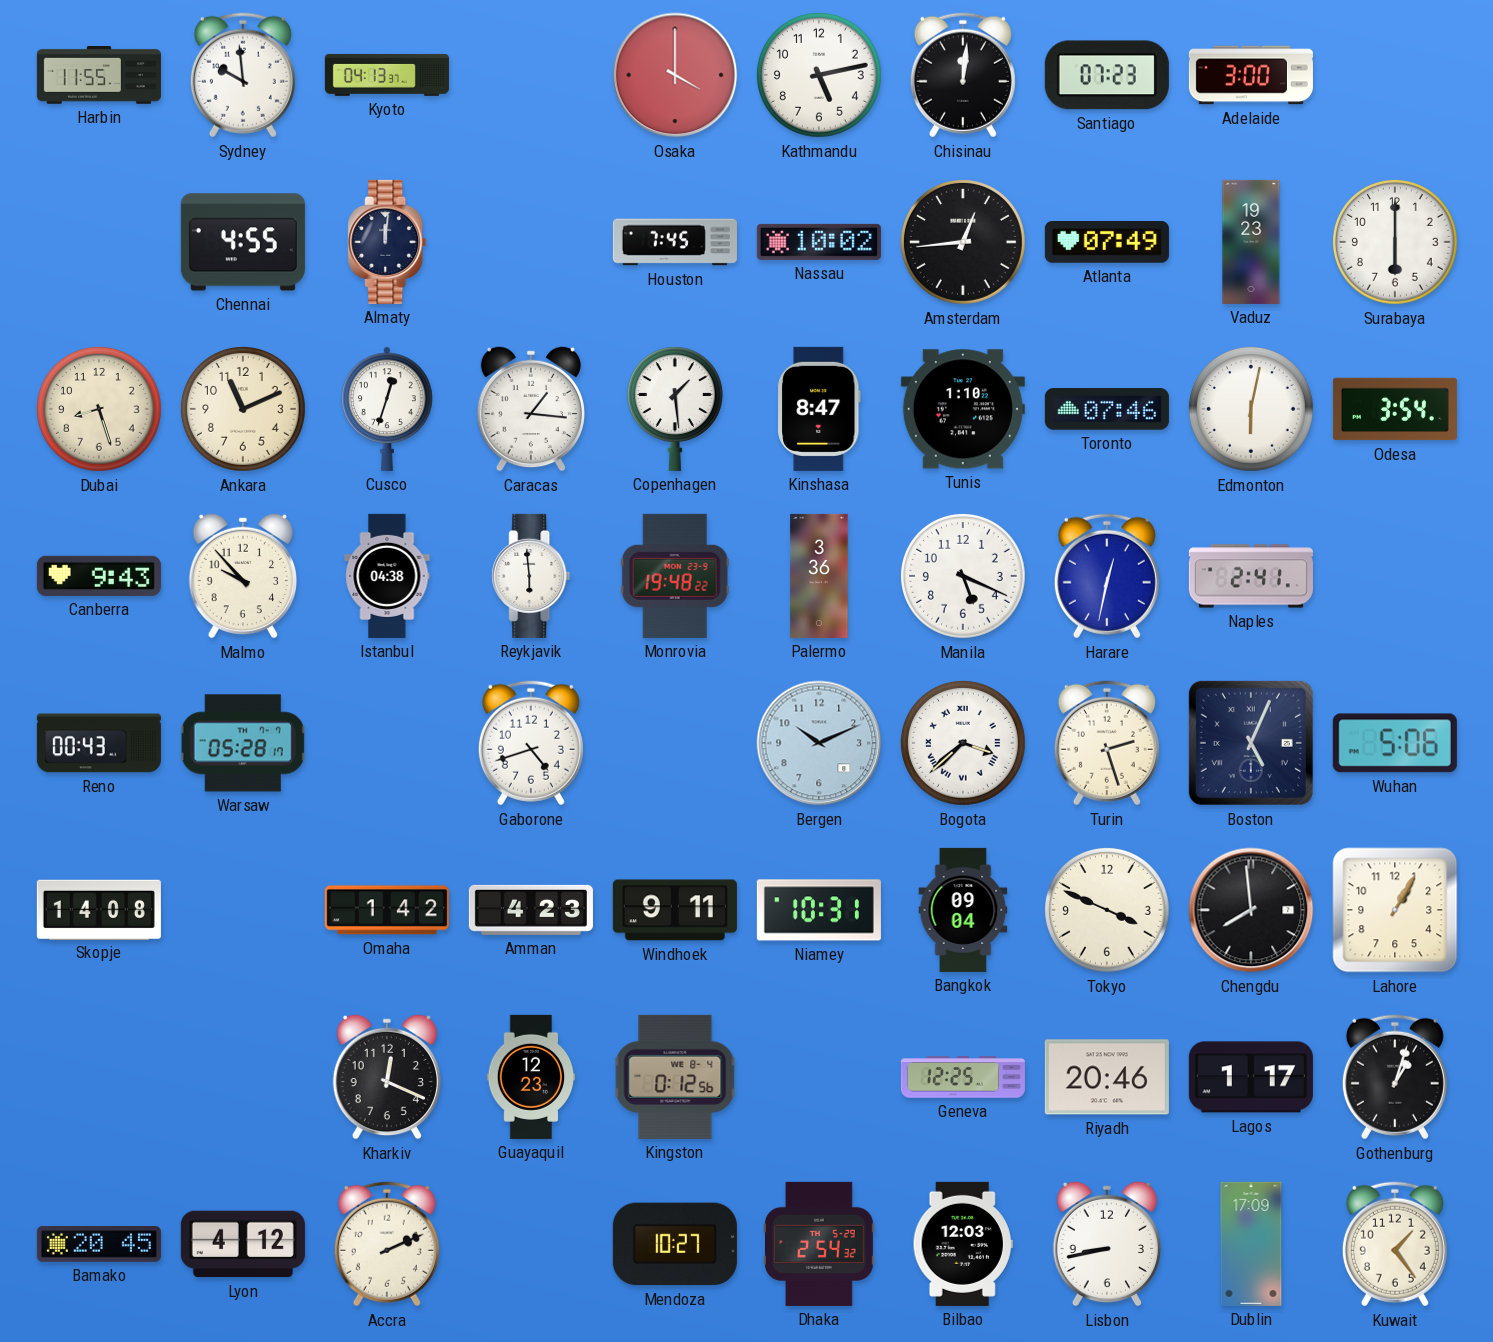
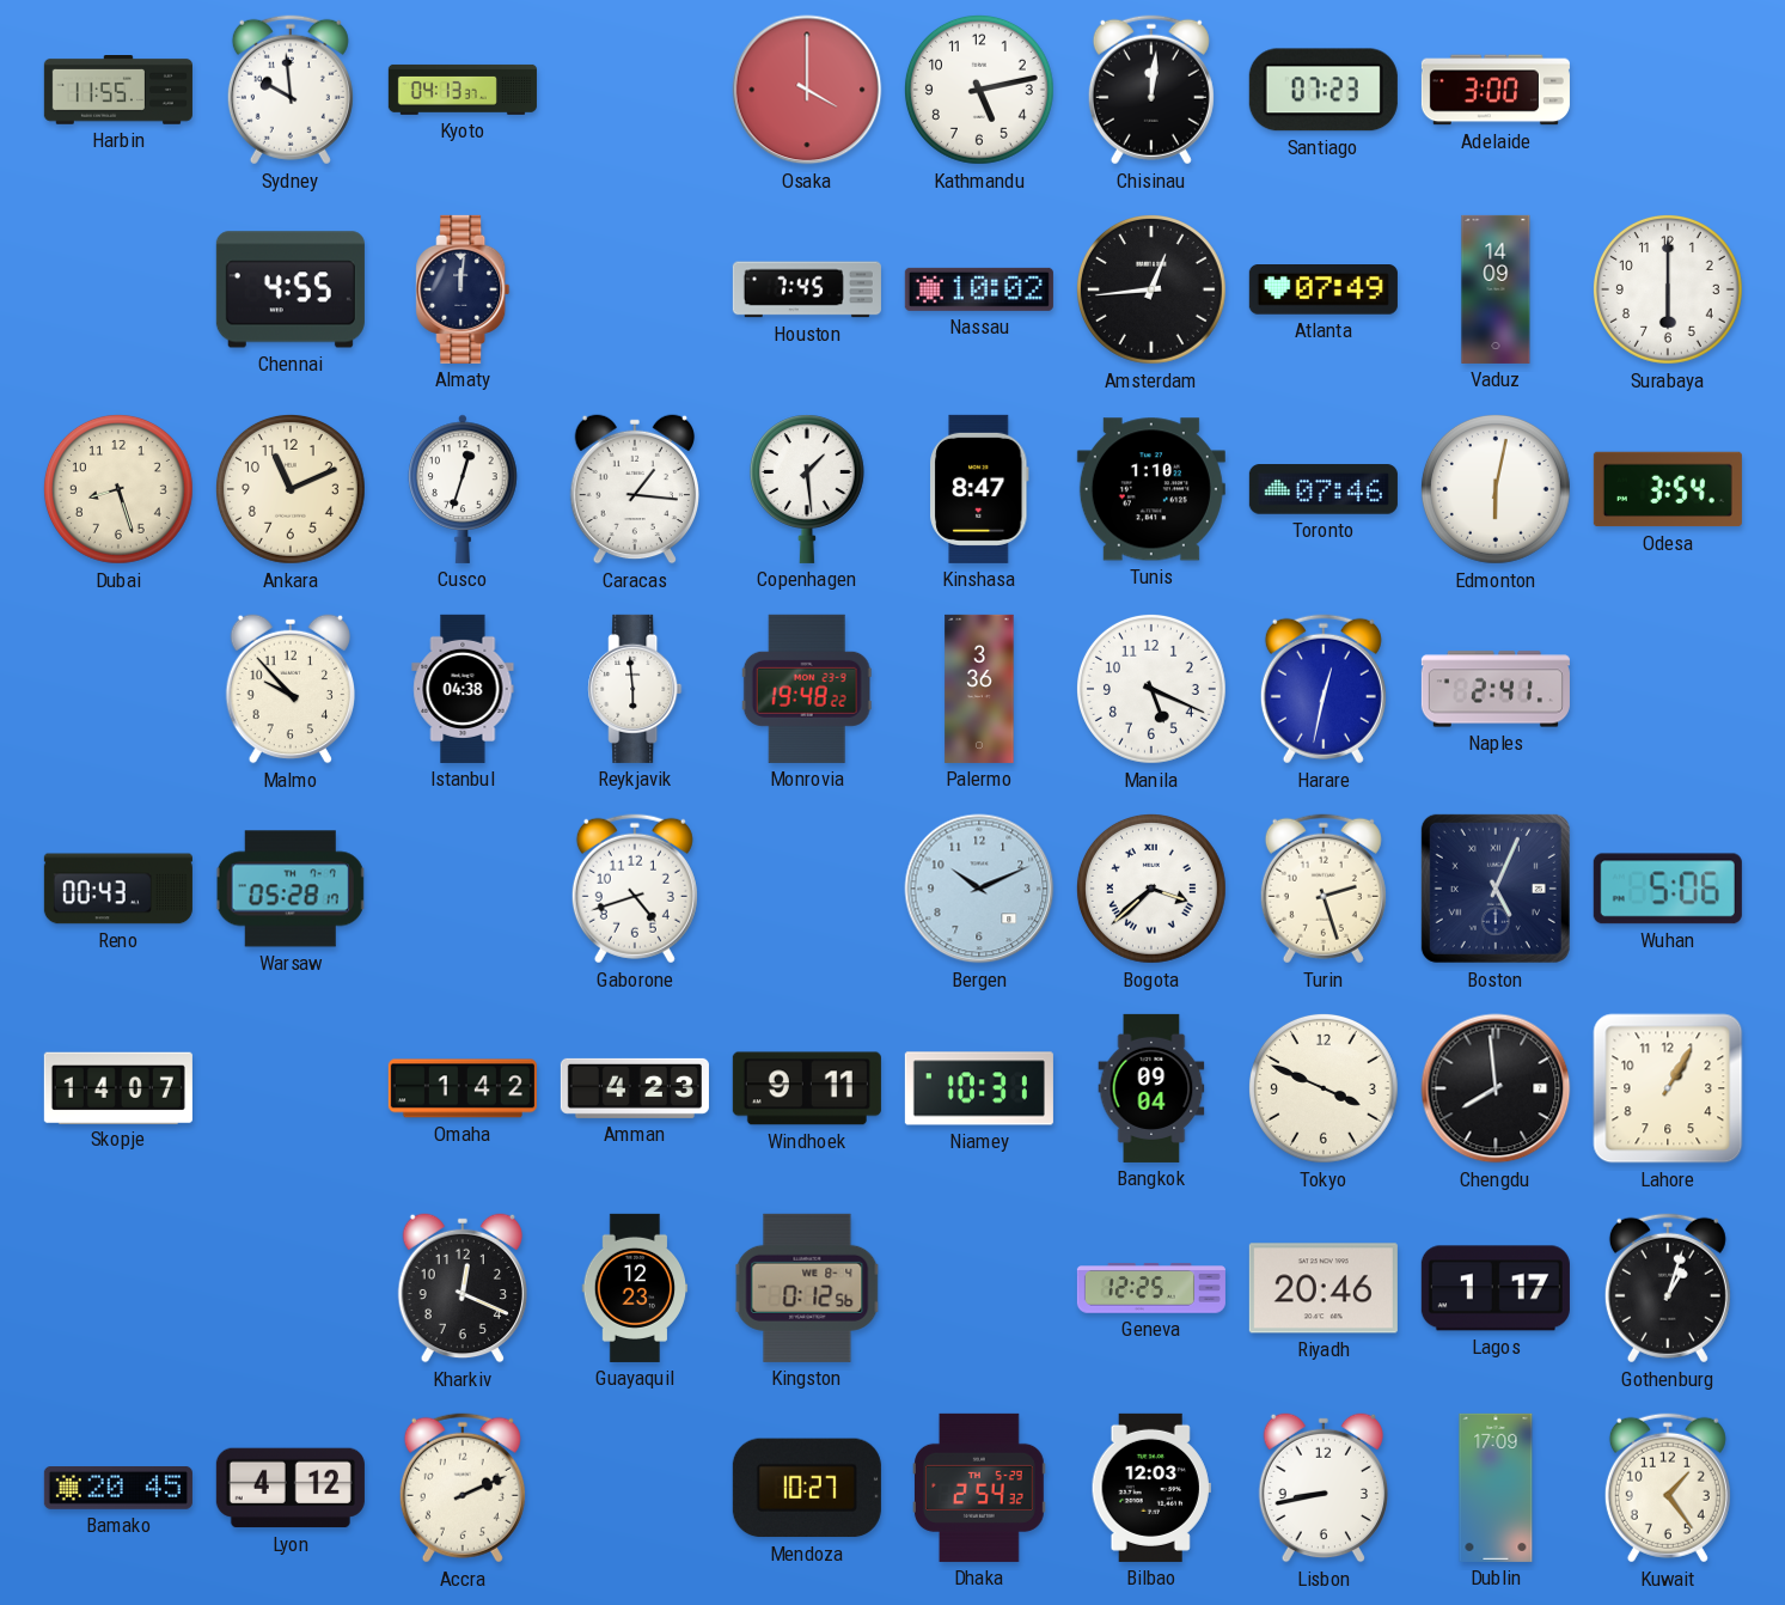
Vaduz: 19:23 -> 14:09 (1496, 289)
Canberra: 9:43 -> none (99, 576)
Skopje: 14:08 -> 14:07 (118, 1087)
